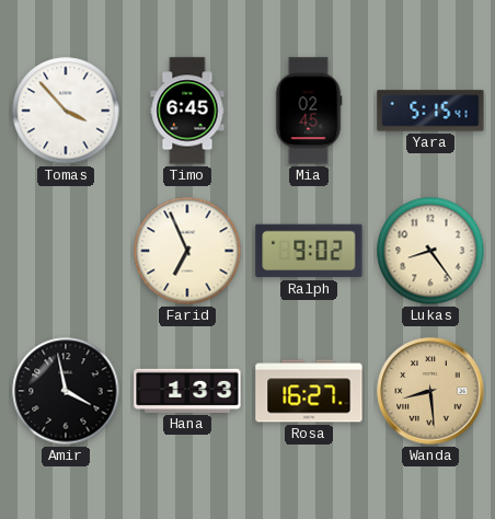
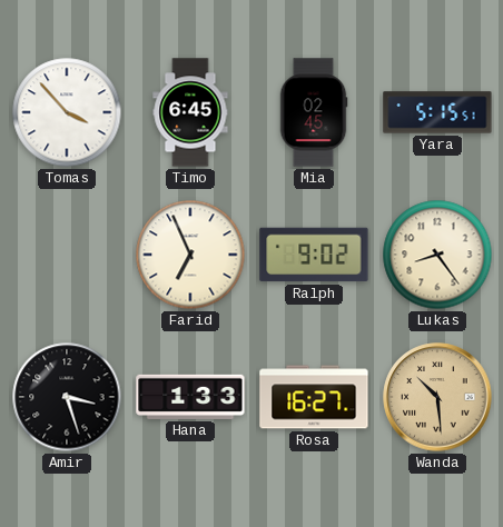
Yara: 5:15:41 -> 5:15:51 (437, 112)
Amir: 3:58 -> 3:27 (67, 397)
Wanda: 8:29 -> 10:29 (437, 397)
